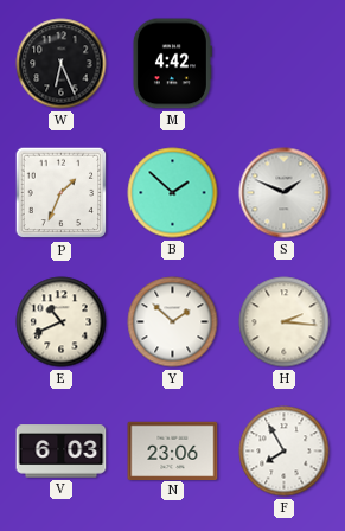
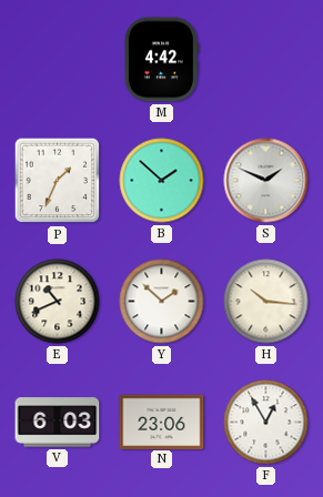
W: 6:26 -> none (62, 64)
H: 2:16 -> 10:16 (266, 302)
F: 7:55 -> 12:55 (266, 423)
